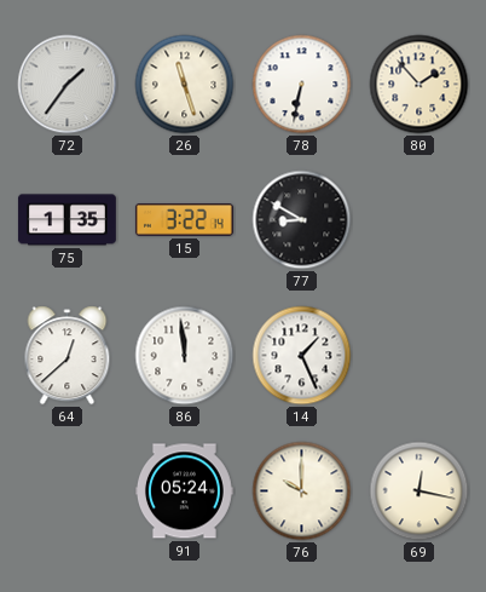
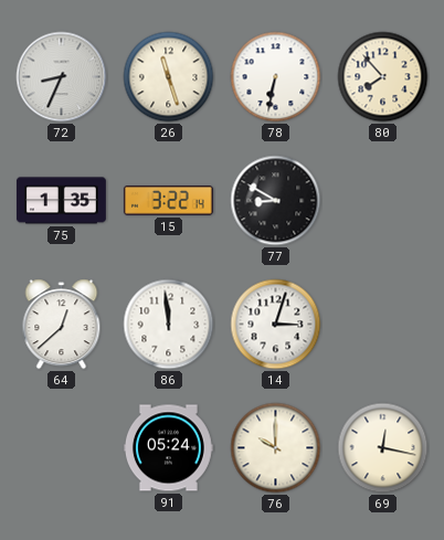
72: 1:36 -> 8:34 (62, 77)
80: 1:53 -> 7:53 (383, 77)
14: 1:26 -> 3:03 (276, 325)
